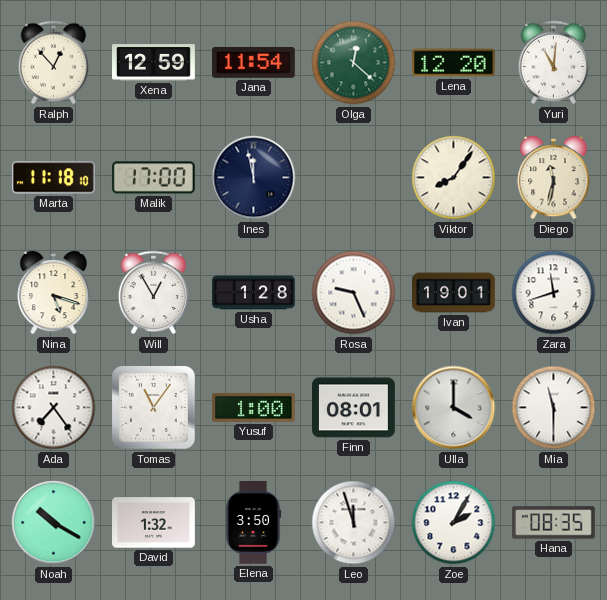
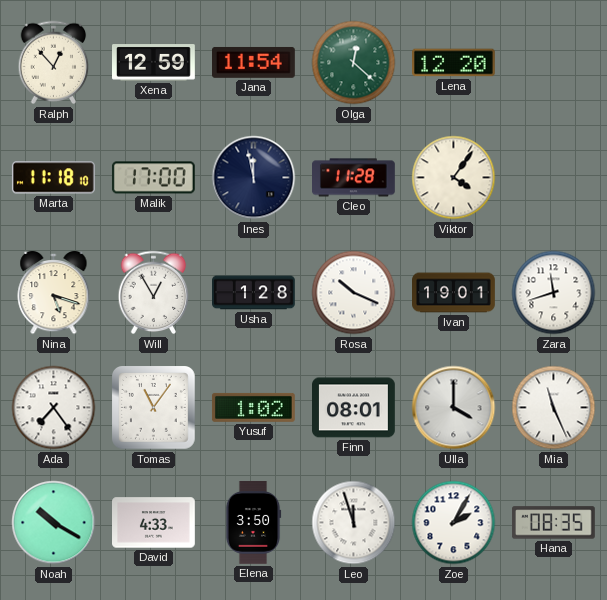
Yuri: 11:01 -> none (554, 63)
Cleo: none -> 11:28 (354, 178)
Viktor: 8:06 -> 4:06 (454, 178)
Diego: 11:32 -> none (554, 178)
Rosa: 9:26 -> 10:19 (354, 293)
Yusuf: 1:00 -> 1:02 (253, 407)
Mia: 11:30 -> 11:26 (554, 408)
David: 1:32 -> 4:33 (154, 523)
